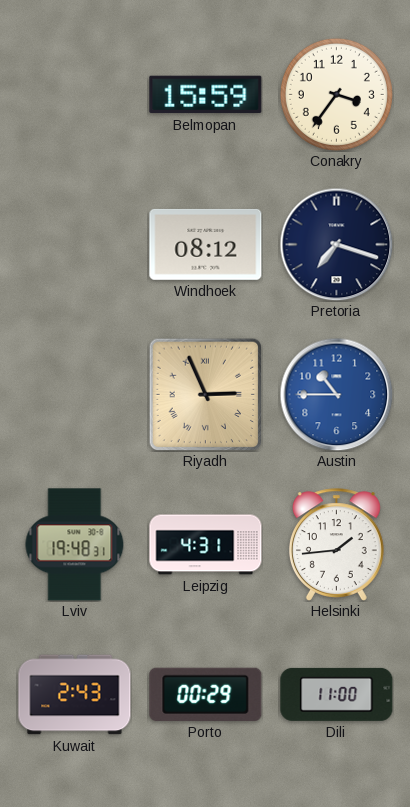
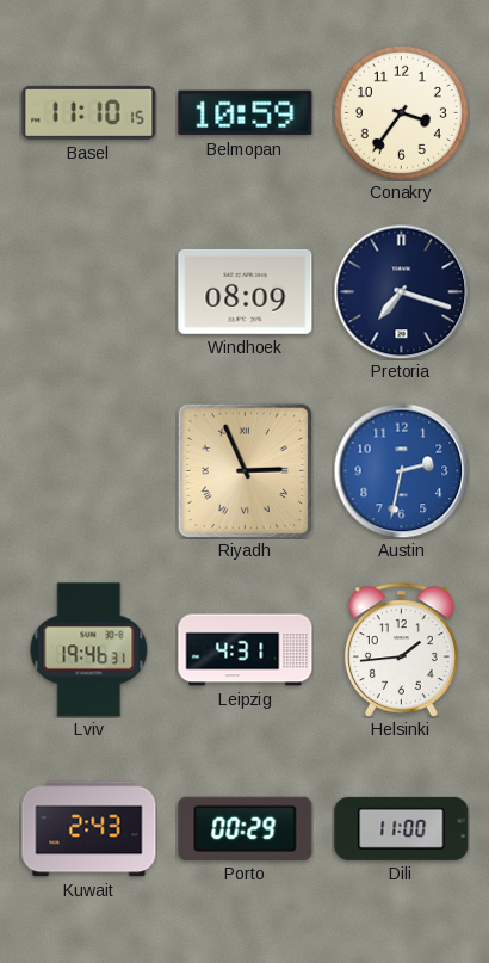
Basel: none -> 11:10 (89, 112)
Belmopan: 15:59 -> 10:59 (246, 113)
Windhoek: 08:12 -> 08:09 (246, 291)
Austin: 10:45 -> 2:32 (401, 470)
Lviv: 19:48 -> 19:46 (89, 650)
